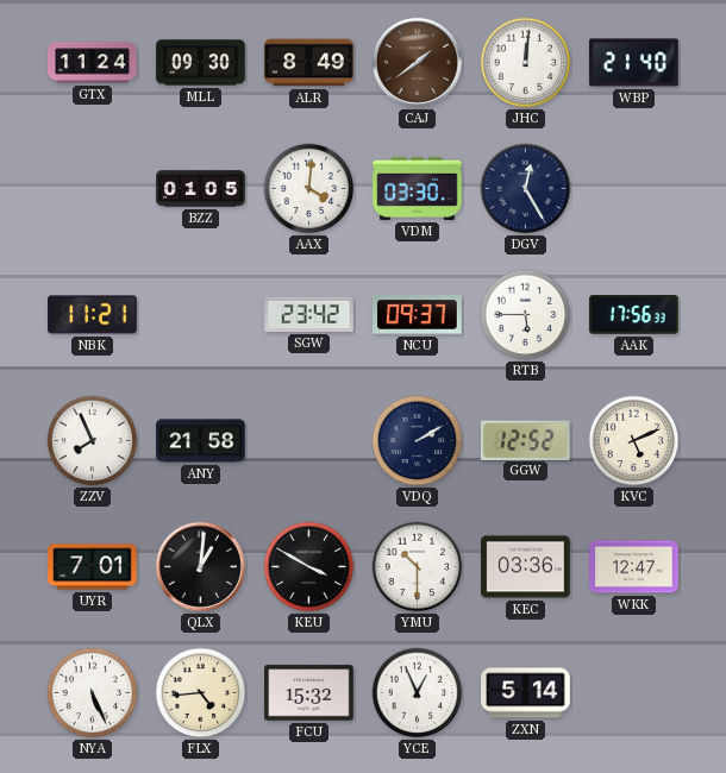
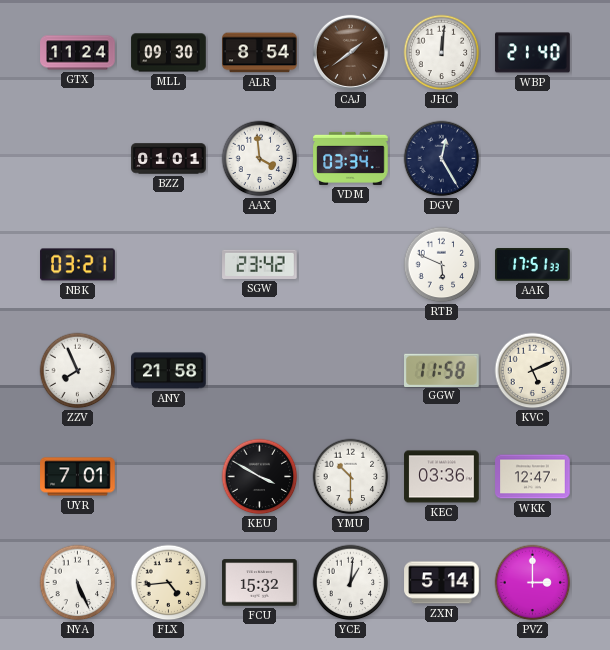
ALR: 8:49 -> 8:54 (260, 53)
BZZ: 01:05 -> 01:01 (169, 159)
AAX: 4:01 -> 3:59 (260, 159)
VDM: 03:30 -> 03:34 (351, 158)
NBK: 11:21 -> 03:21 (78, 265)
NCU: 09:37 -> none (418, 315)
RTB: 5:45 -> 5:49 (442, 265)
AAK: 17:56 -> 17:51 (533, 265)
VDQ: 2:10 -> none (418, 441)
GGW: 12:52 -> 11:58 (442, 370)
QLX: 1:01 -> none (200, 566)
YCE: 12:56 -> 1:01 (351, 583)
PVZ: none -> 3:00 (533, 583)
